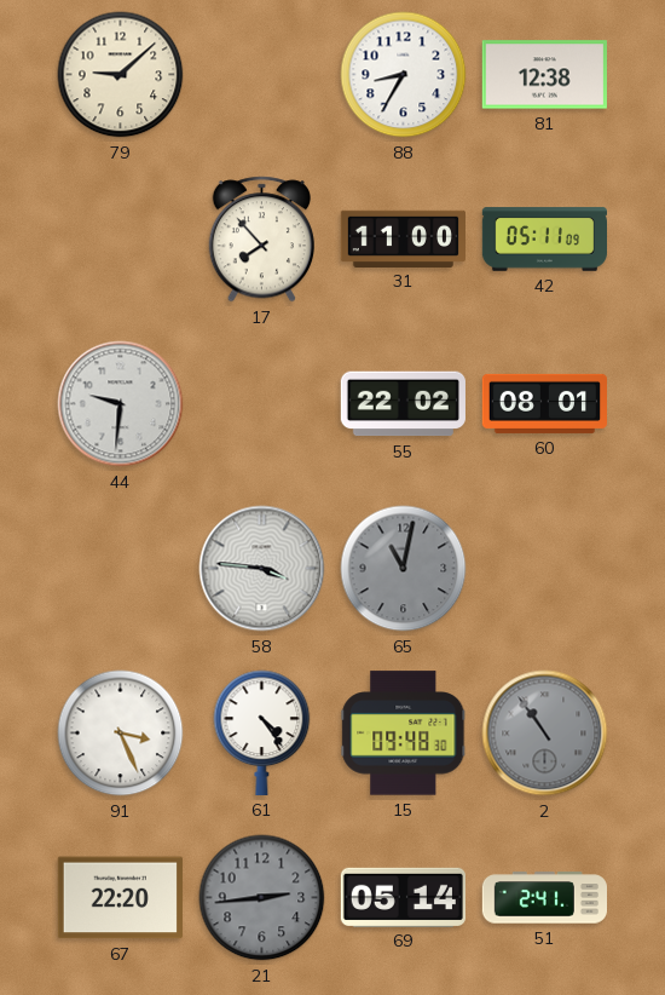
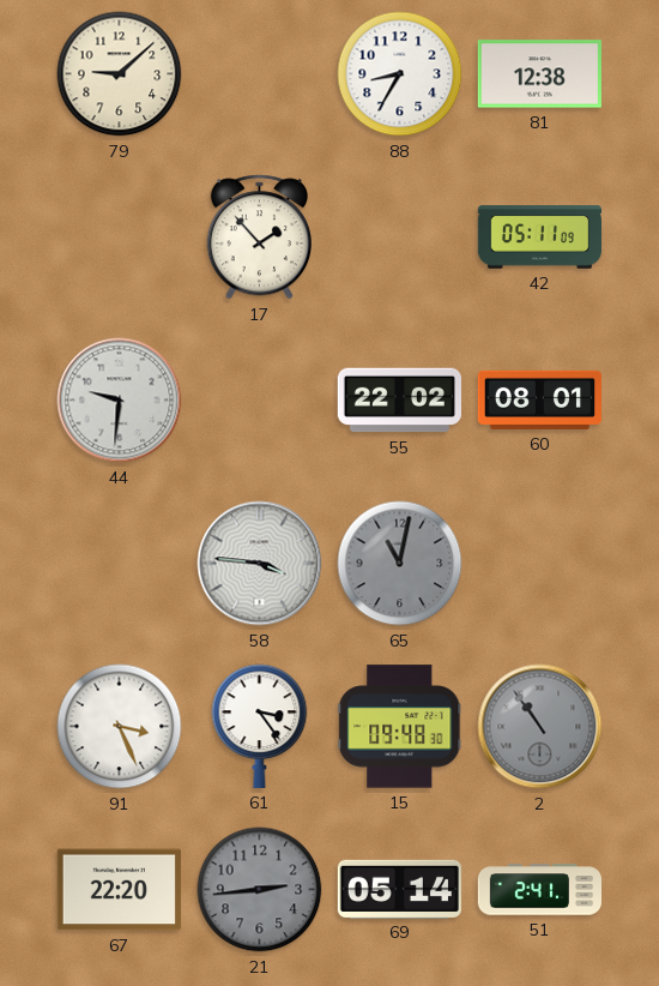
17: 7:53 -> 1:53 (259, 238)
31: 11:00 -> none (403, 238)
61: 4:24 -> 3:24 (260, 726)
